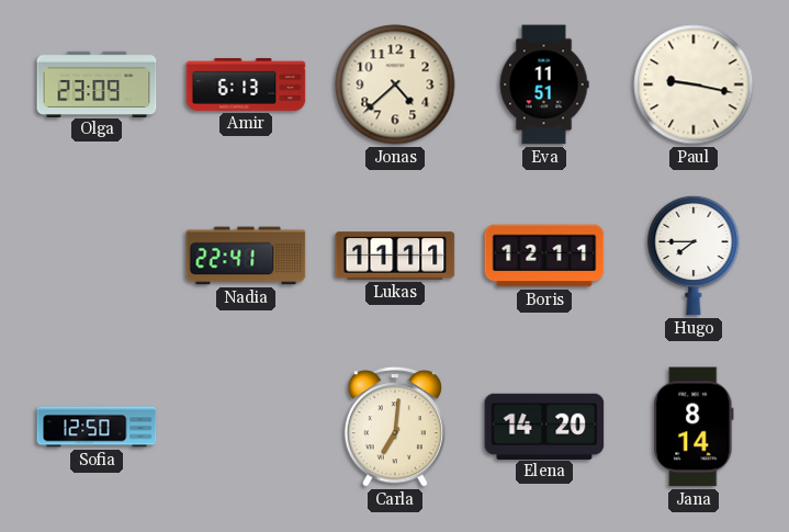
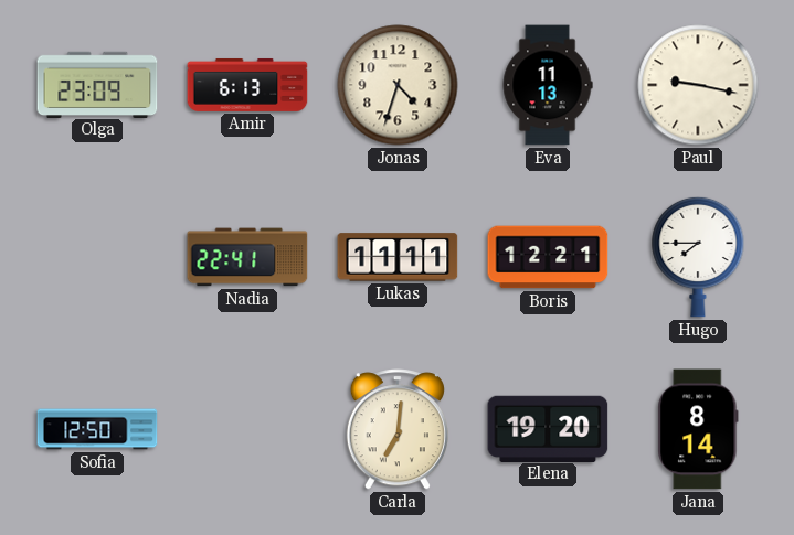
Jonas: 4:38 -> 4:33 (398, 85)
Eva: 11:51 -> 11:13 (548, 85)
Boris: 12:11 -> 12:21 (548, 257)
Elena: 14:20 -> 19:20 (548, 428)
